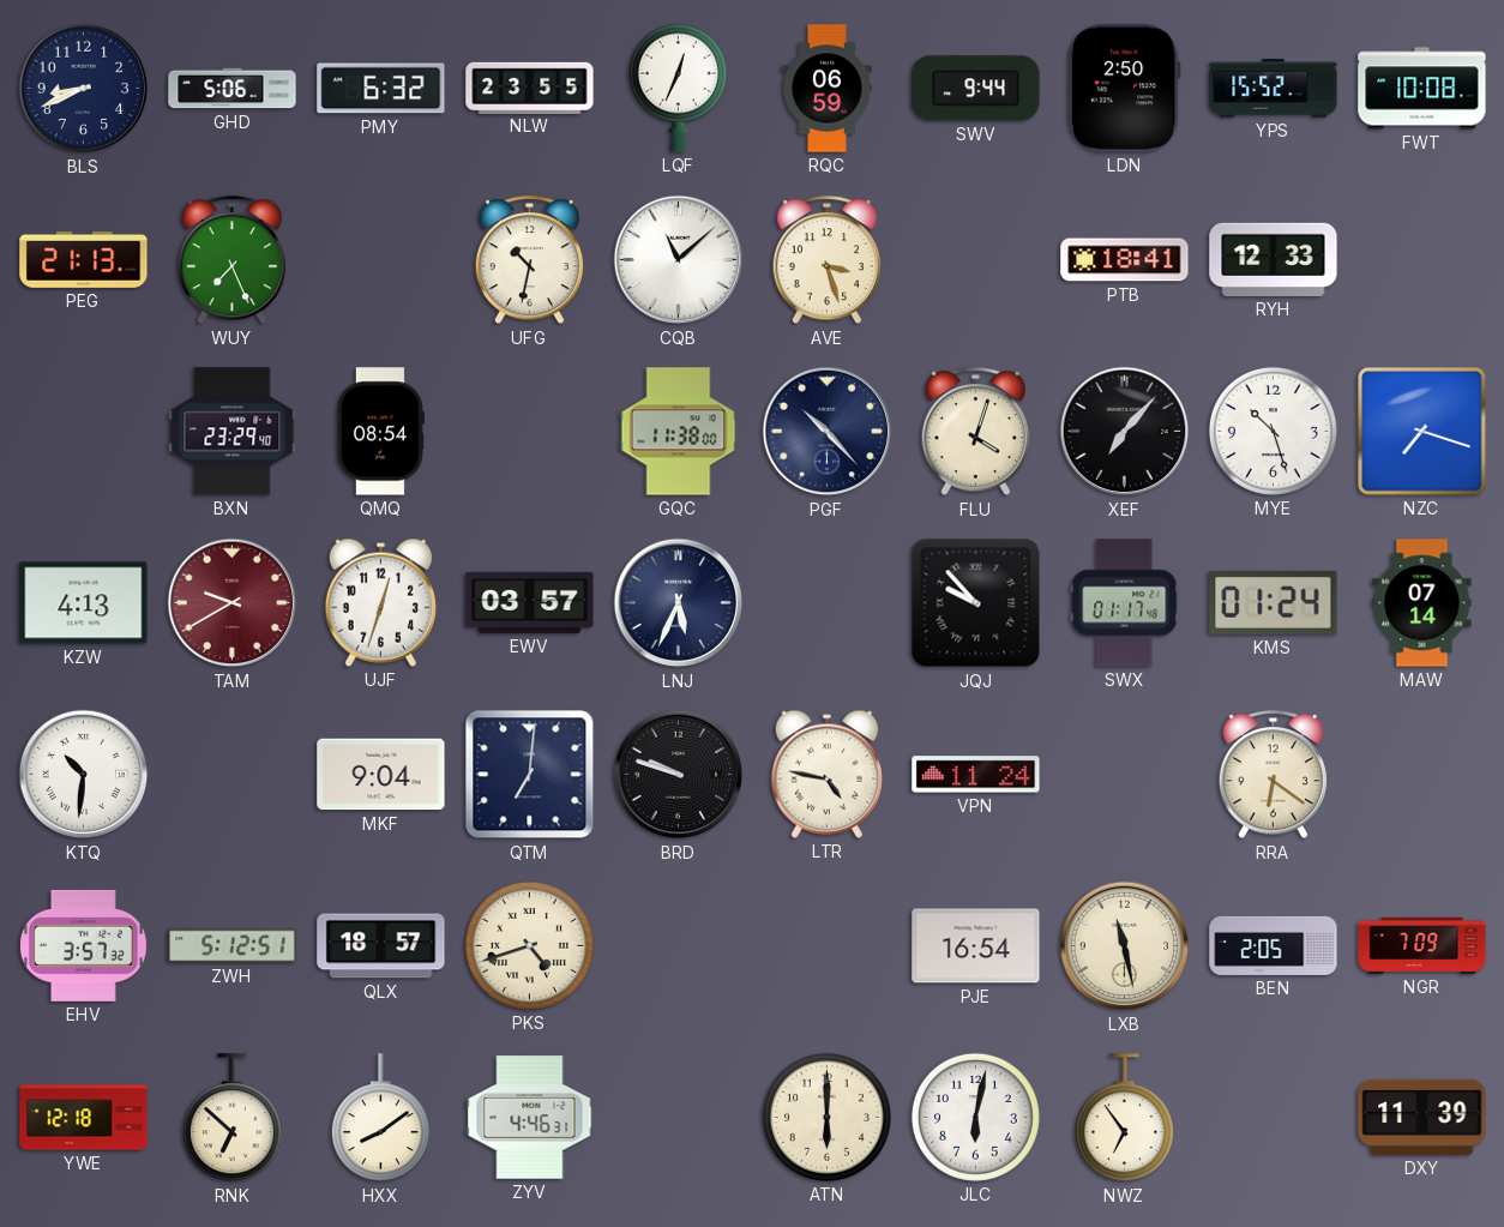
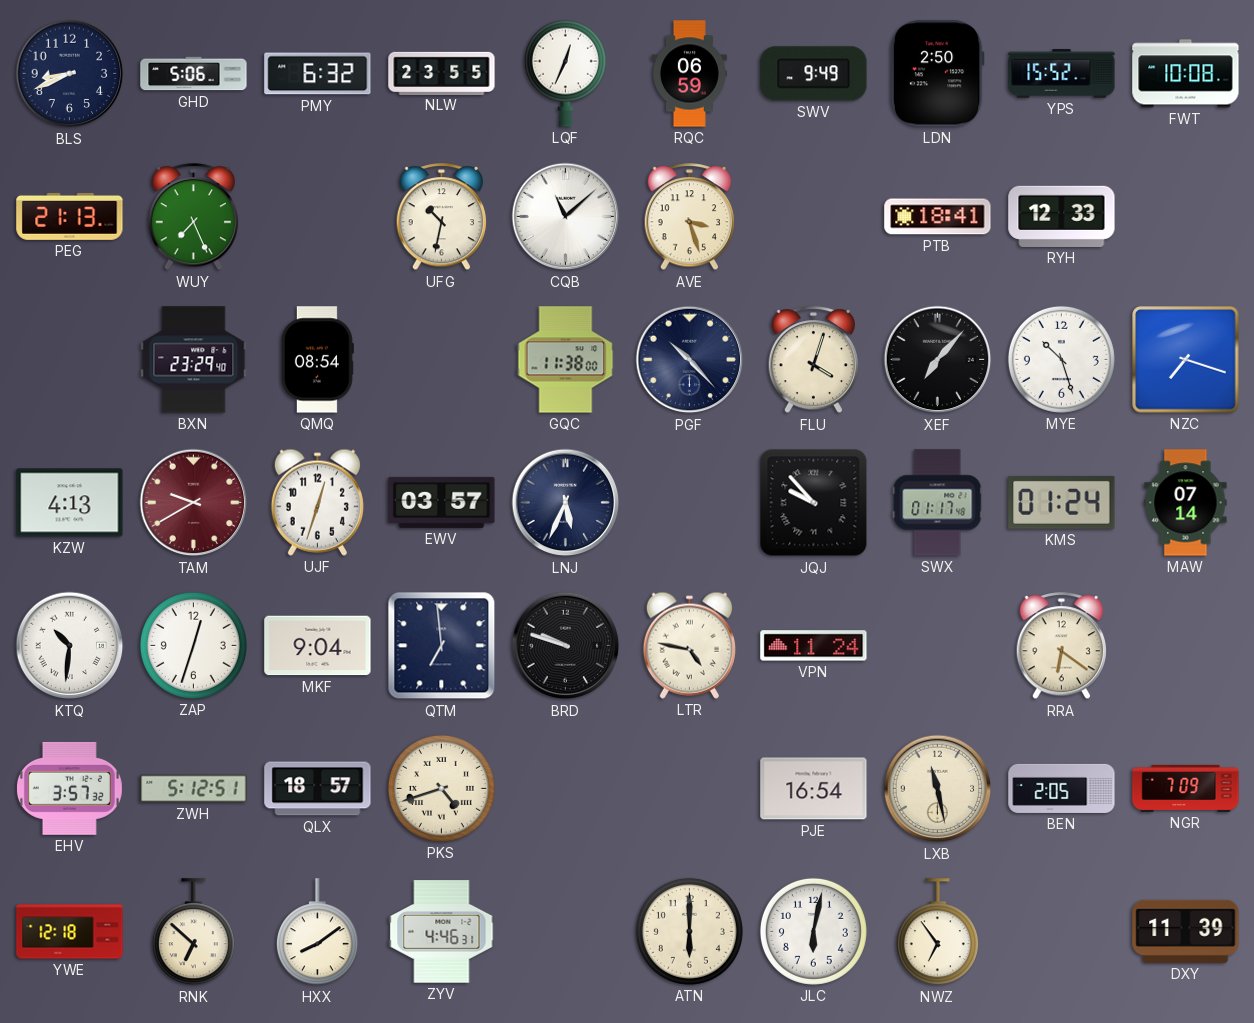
SWV: 9:44 -> 9:49 (814, 74)
ZAP: none -> 12:33 (193, 645)
QTM: 7:01 -> 6:59 (442, 646)
